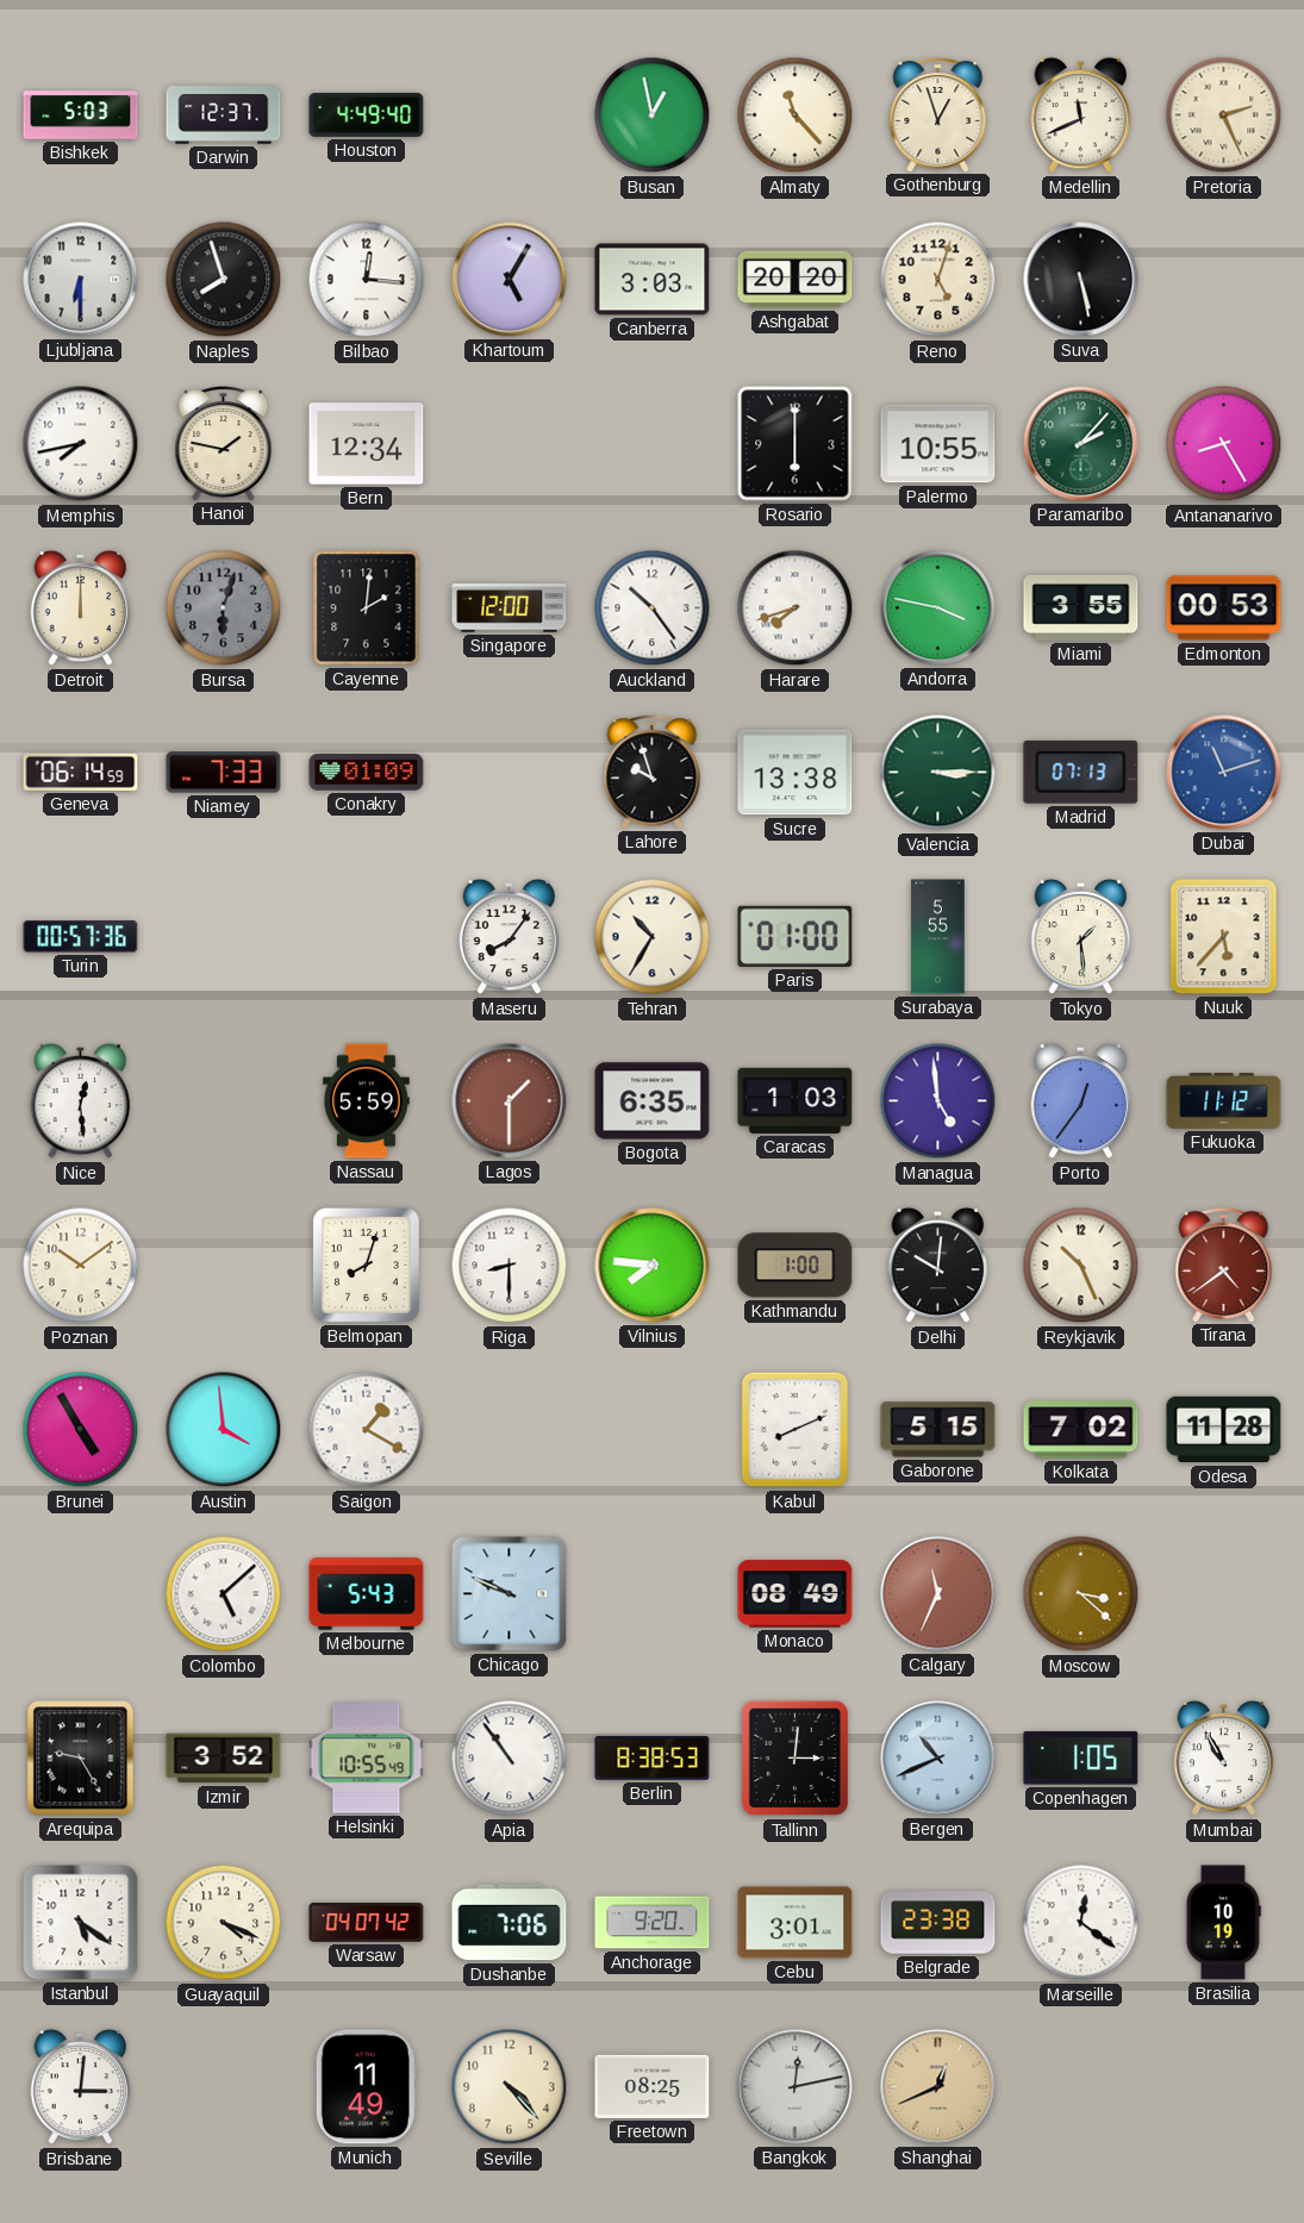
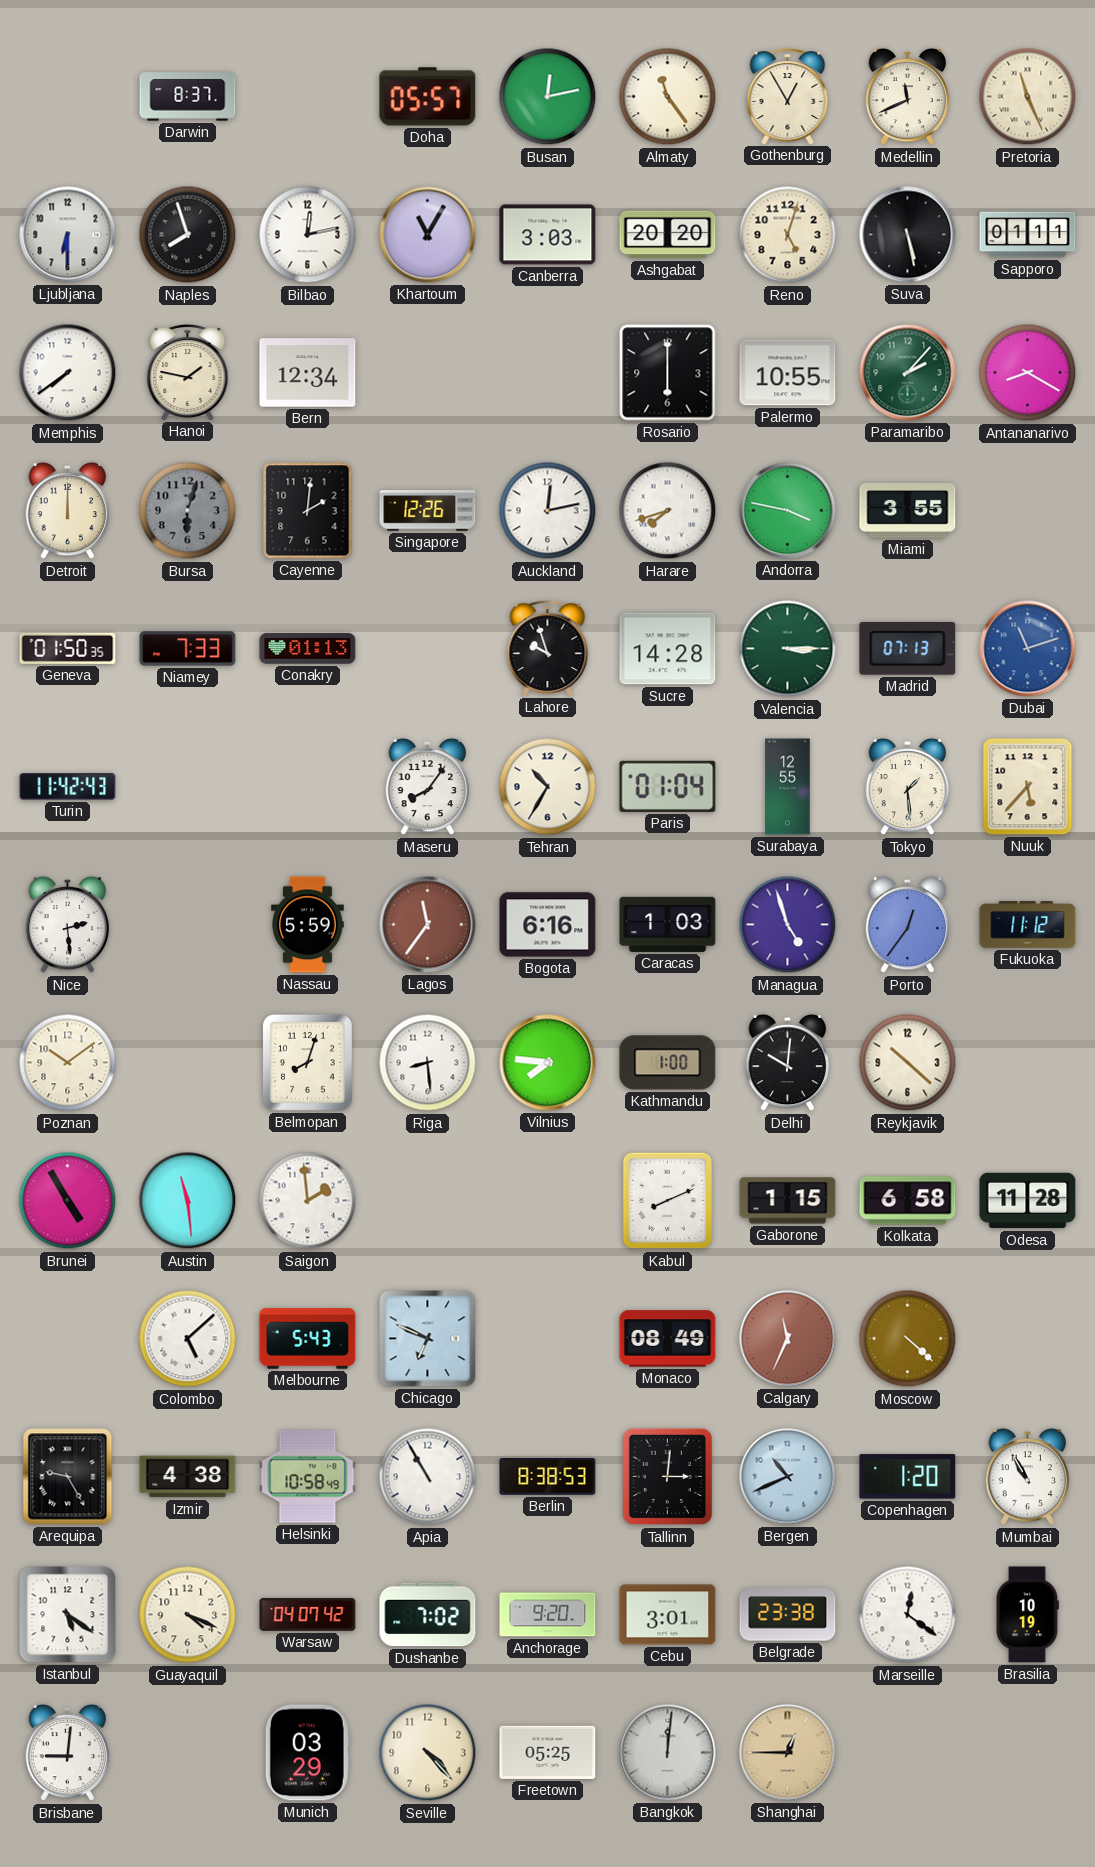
Bishkek: 5:03 -> none (81, 115)
Darwin: 12:37 -> 8:37 (188, 97)
Houston: 4:49 -> none (367, 114)
Doha: none -> 05:57 (428, 97)
Busan: 12:58 -> 12:13 (548, 97)
Almaty: 11:23 -> 11:24 (668, 97)
Gothenburg: 12:57 -> 12:55 (788, 96)
Pretoria: 2:26 -> 11:26 (1028, 97)
Bilbao: 12:16 -> 12:13 (308, 235)
Khartoum: 5:05 -> 11:05 (428, 235)
Sapporo: none -> 01:11 (1028, 235)
Memphis: 7:43 -> 7:39 (68, 373)
Antananarivo: 8:25 -> 8:20 (1028, 373)
Singapore: 12:00 -> 12:26 (428, 511)
Auckland: 10:24 -> 12:13 (548, 511)
Edmonton: 00:53 -> none (1224, 608)
Geneva: 06:14 -> 01:50 (68, 648)
Conakry: 01:09 -> 01:13 (308, 649)
Sucre: 13:38 -> 14:28 (668, 649)
Turin: 00:57 -> 11:42 (68, 787)
Paris: 01:00 -> 01:04 (668, 786)
Surabaya: 5:55 -> 12:55 (788, 787)
Nice: 12:29 -> 2:29 (68, 925)
Lagos: 1:30 -> 11:36 (428, 925)
Bogota: 6:35 -> 6:16 (548, 925)
Managua: 4:59 -> 4:57 (788, 925)
Riga: 8:30 -> 8:29 (428, 1063)
Reykjavik: 10:26 -> 10:22 (908, 1063)
Tirana: 4:39 -> none (1224, 1265)
Austin: 3:59 -> 11:29 (188, 1201)
Saigon: 1:20 -> 1:59 (308, 1201)
Gaborone: 5:15 -> 1:15 (788, 1201)
Kolkata: 7:02 -> 6:58 (908, 1201)
Chicago: 9:49 -> 6:49 (428, 1339)
Moscow: 3:22 -> 4:22 (908, 1339)
Izmir: 3:52 -> 4:38 (188, 1477)
Helsinki: 10:55 -> 10:58 (308, 1477)
Apia: 10:54 -> 10:55 (428, 1477)
Copenhagen: 1:05 -> 1:20 (908, 1477)
Dushanbe: 7:06 -> 7:02 (428, 1615)
Brisbane: 3:01 -> 9:01 (68, 1753)
Munich: 11:49 -> 03:29 (307, 1753)
Freetown: 08:25 -> 05:25 (548, 1752)
Bangkok: 12:13 -> 12:01 (668, 1753)
Shanghai: 12:41 -> 12:45 (788, 1753)
